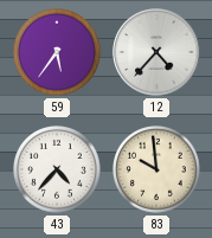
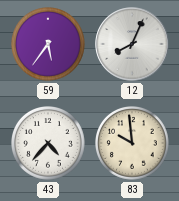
12: 4:37 -> 8:04 (132, 44)
